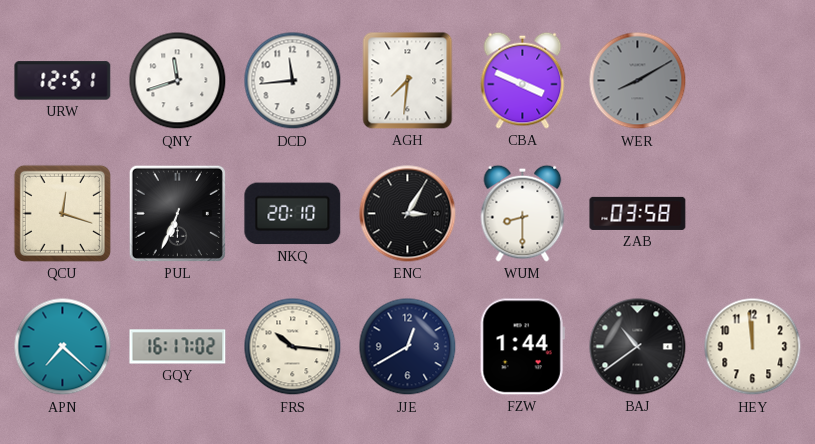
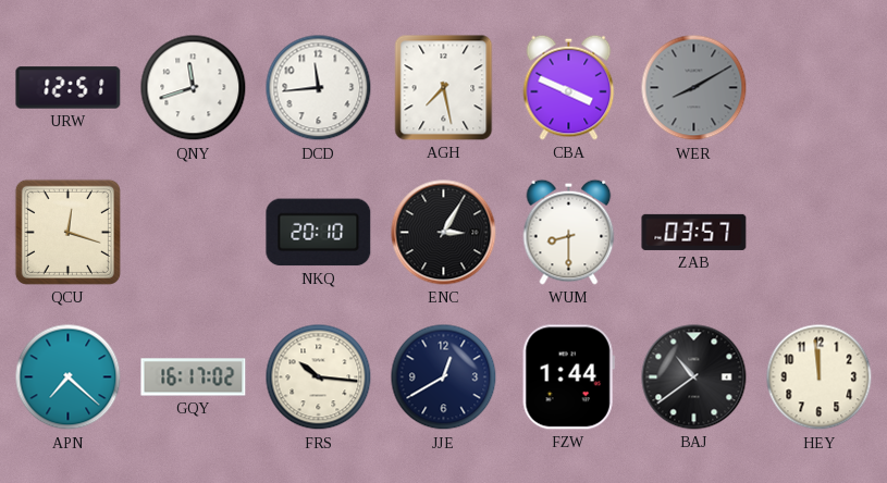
AGH: 7:31 -> 7:28 (444, 88)
PUL: 6:34 -> none (177, 213)
ZAB: 03:58 -> 03:57 (694, 232)
